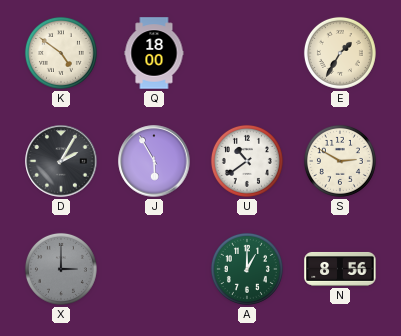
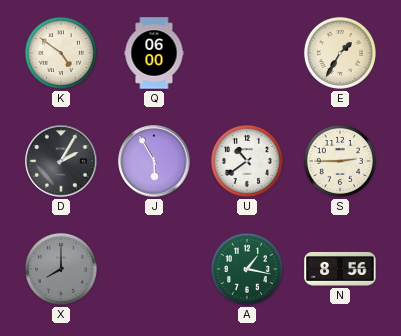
Q: 18:00 -> 06:00 (154, 53)
S: 2:50 -> 2:45 (340, 161)
X: 3:00 -> 8:00 (61, 269)
A: 1:00 -> 1:17 (247, 269)
